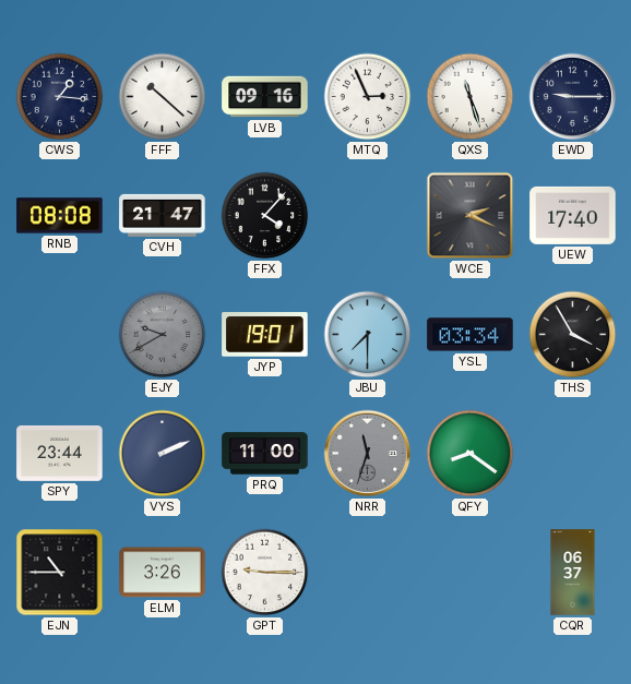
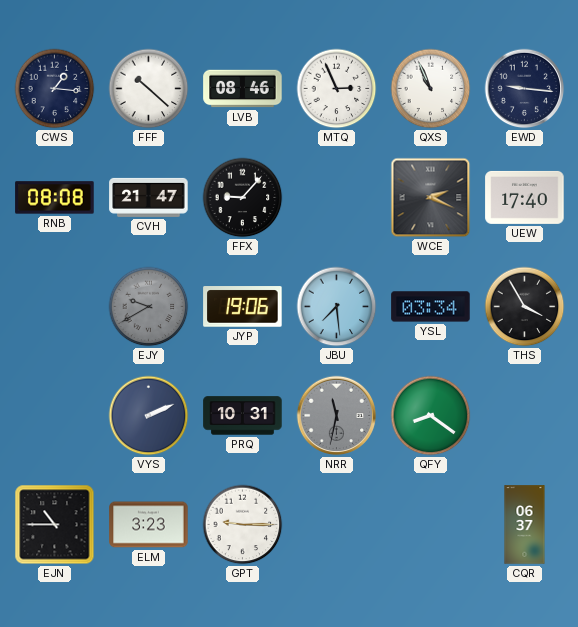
LVB: 09:16 -> 08:46 (243, 89)
QXS: 11:27 -> 10:56 (431, 89)
EWD: 9:15 -> 9:16 (525, 89)
FFX: 4:07 -> 9:07 (243, 198)
JYP: 19:01 -> 19:06 (243, 307)
JBU: 7:30 -> 7:29 (337, 307)
SPY: 23:44 -> none (60, 453)
PRQ: 11:00 -> 10:31 (243, 416)
NRR: 11:33 -> 11:32 (337, 416)
ELM: 3:26 -> 3:23 (149, 525)
